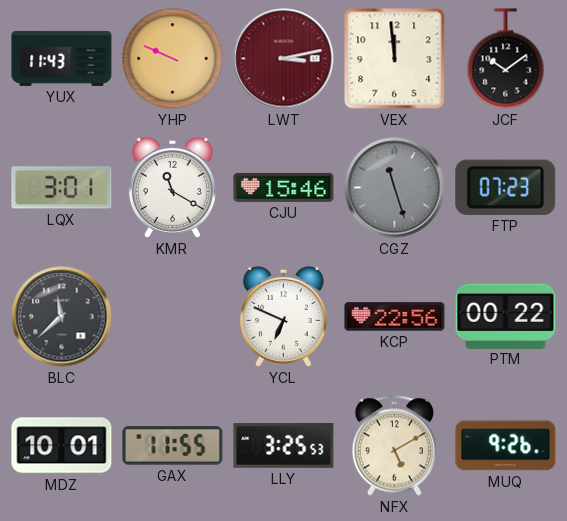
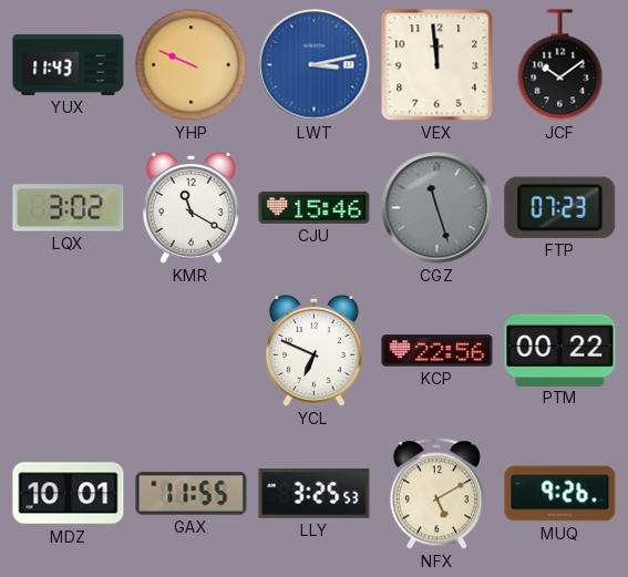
LWT dial: burgundy -> blue (315, 65)
LQX: 3:01 -> 3:02 (69, 208)
BLC: 11:38 -> none (62, 317)
